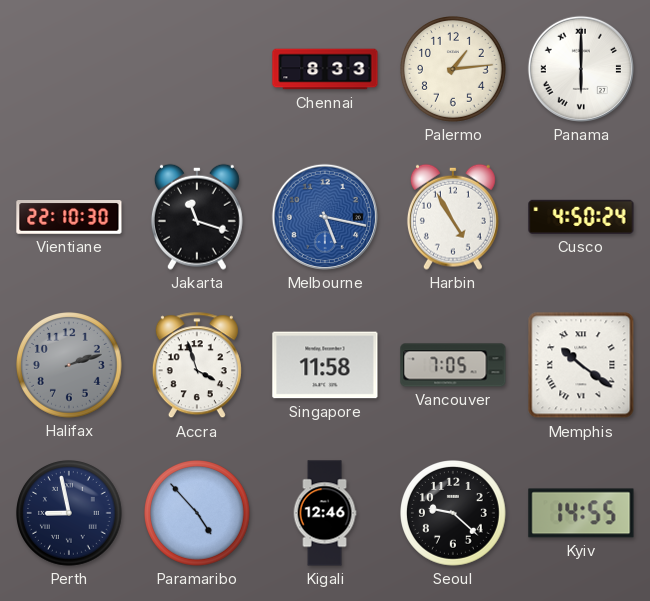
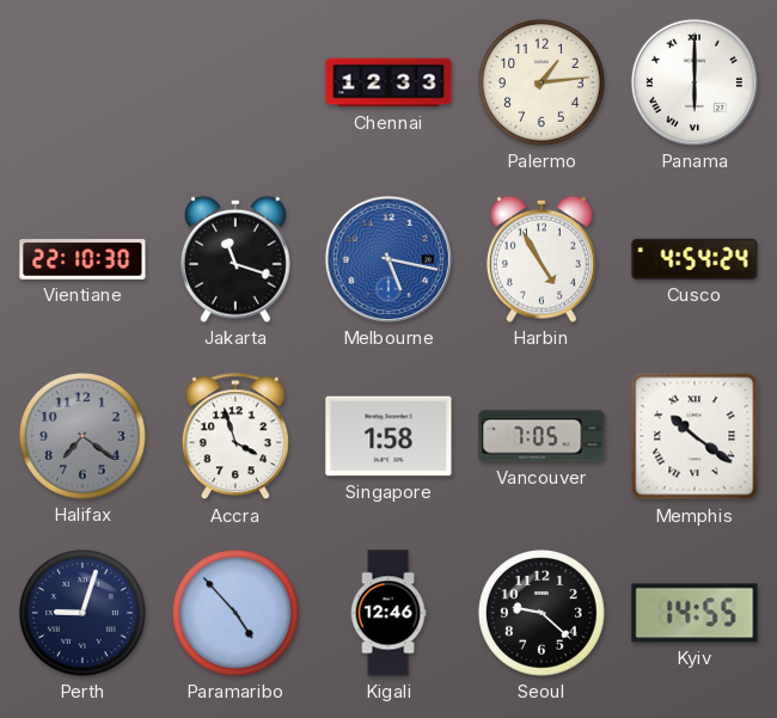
Chennai: 8:33 -> 12:33 (389, 82)
Cusco: 4:50 -> 4:54 (695, 259)
Halifax: 2:12 -> 7:21 (84, 437)
Singapore: 11:58 -> 1:58 (389, 436)
Perth: 8:58 -> 9:03 (84, 614)
